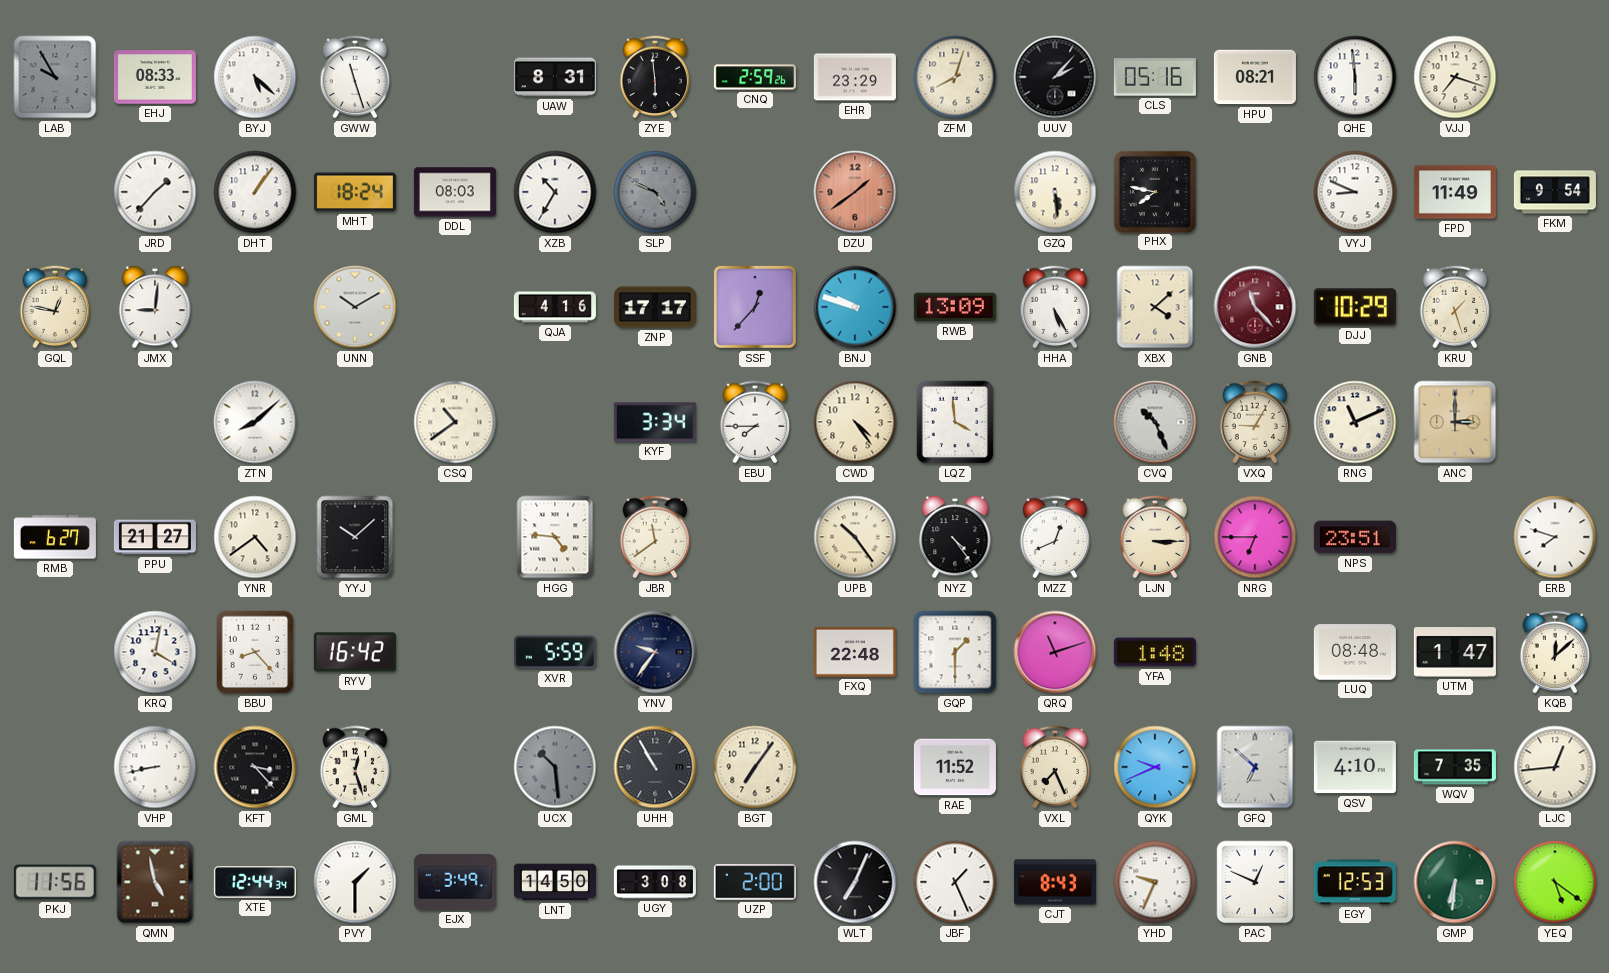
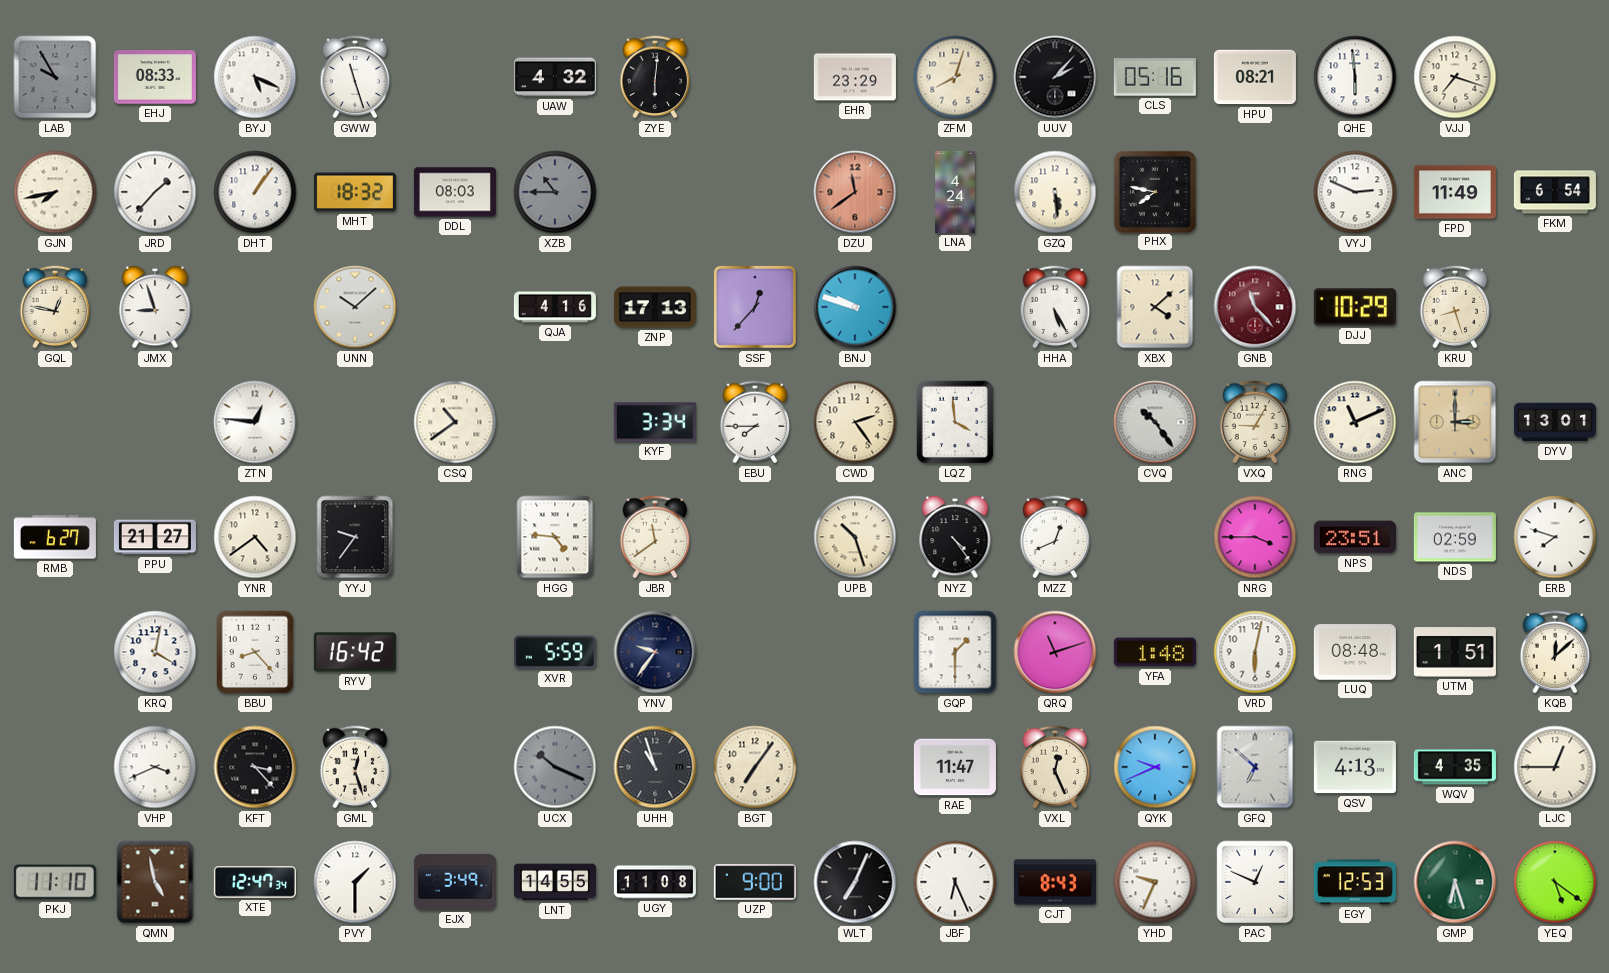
BYJ: 5:22 -> 5:19 (255, 77)
UAW: 8:31 -> 4:32 (555, 77)
ZYE: 5:59 -> 6:01 (655, 77)
CNQ: 2:59 -> none (755, 77)
GJN: none -> 7:43 (55, 192)
MHT: 18:24 -> 18:32 (355, 192)
XZB: 10:35 -> 10:45 (555, 192)
XZB dial: white -> grey (555, 192)
SLP: 4:49 -> none (655, 192)
DZU: 1:39 -> 11:39 (855, 192)
LNA: none -> 4:24 (955, 192)
VYJ: 8:49 -> 2:49 (1355, 192)
FKM: 9:54 -> 6:54 (1555, 192)
JMX: 9:01 -> 8:57 (155, 308)
UNN: 10:10 -> 10:08 (355, 307)
ZNP: 17:17 -> 17:13 (655, 307)
RWB: 13:09 -> none (955, 307)
KRU: 1:27 -> 8:27 (1455, 307)
ZTN: 8:08 -> 12:46 (255, 422)
CWD: 4:24 -> 2:24 (855, 422)
CVQ: 10:26 -> 10:24 (1155, 422)
DYV: none -> 13:01 (1555, 422)
YYJ: 10:08 -> 9:36 (355, 537)
UPB: 10:24 -> 10:27 (855, 537)
LJN: 3:15 -> none (1155, 537)
NRG: 6:45 -> 3:45 (1255, 537)
NDS: none -> 02:59 (1455, 537)
FXQ: 22:48 -> none (855, 652)
VRD: none -> 6:02 (1255, 652)
UTM: 1:47 -> 1:51 (1455, 652)
VHP: 8:43 -> 3:41 (155, 767)
UCX: 10:29 -> 10:19 (555, 767)
UHH: 10:55 -> 10:57 (655, 767)
RAE: 11:52 -> 11:47 (955, 767)
VXL: 7:26 -> 12:26 (1055, 767)
QSV: 4:10 -> 4:13 (1355, 767)
WQV: 7:35 -> 4:35 (1455, 767)
LJC: 12:44 -> 12:45 (1555, 767)
PKJ: 11:56 -> 11:10 (55, 882)
XTE: 12:44 -> 12:47 (255, 882)
LNT: 14:50 -> 14:55 (555, 882)
UGY: 3:08 -> 11:08 (655, 882)
UZP: 2:00 -> 9:00 (755, 882)
JBF: 1:26 -> 6:26 (955, 882)
GMP: 6:31 -> 6:27 (1455, 882)
